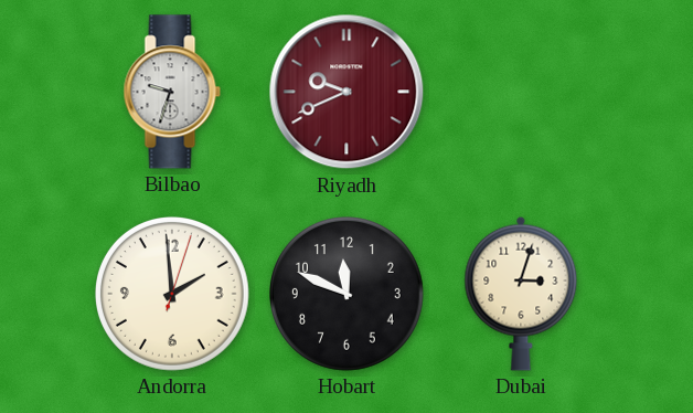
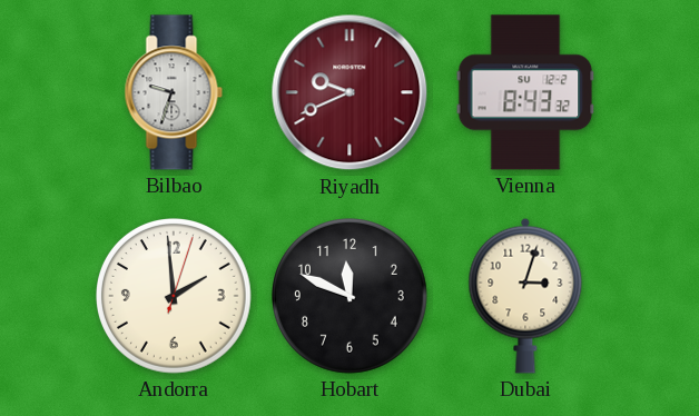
Vienna: none -> 8:43 (525, 92)
